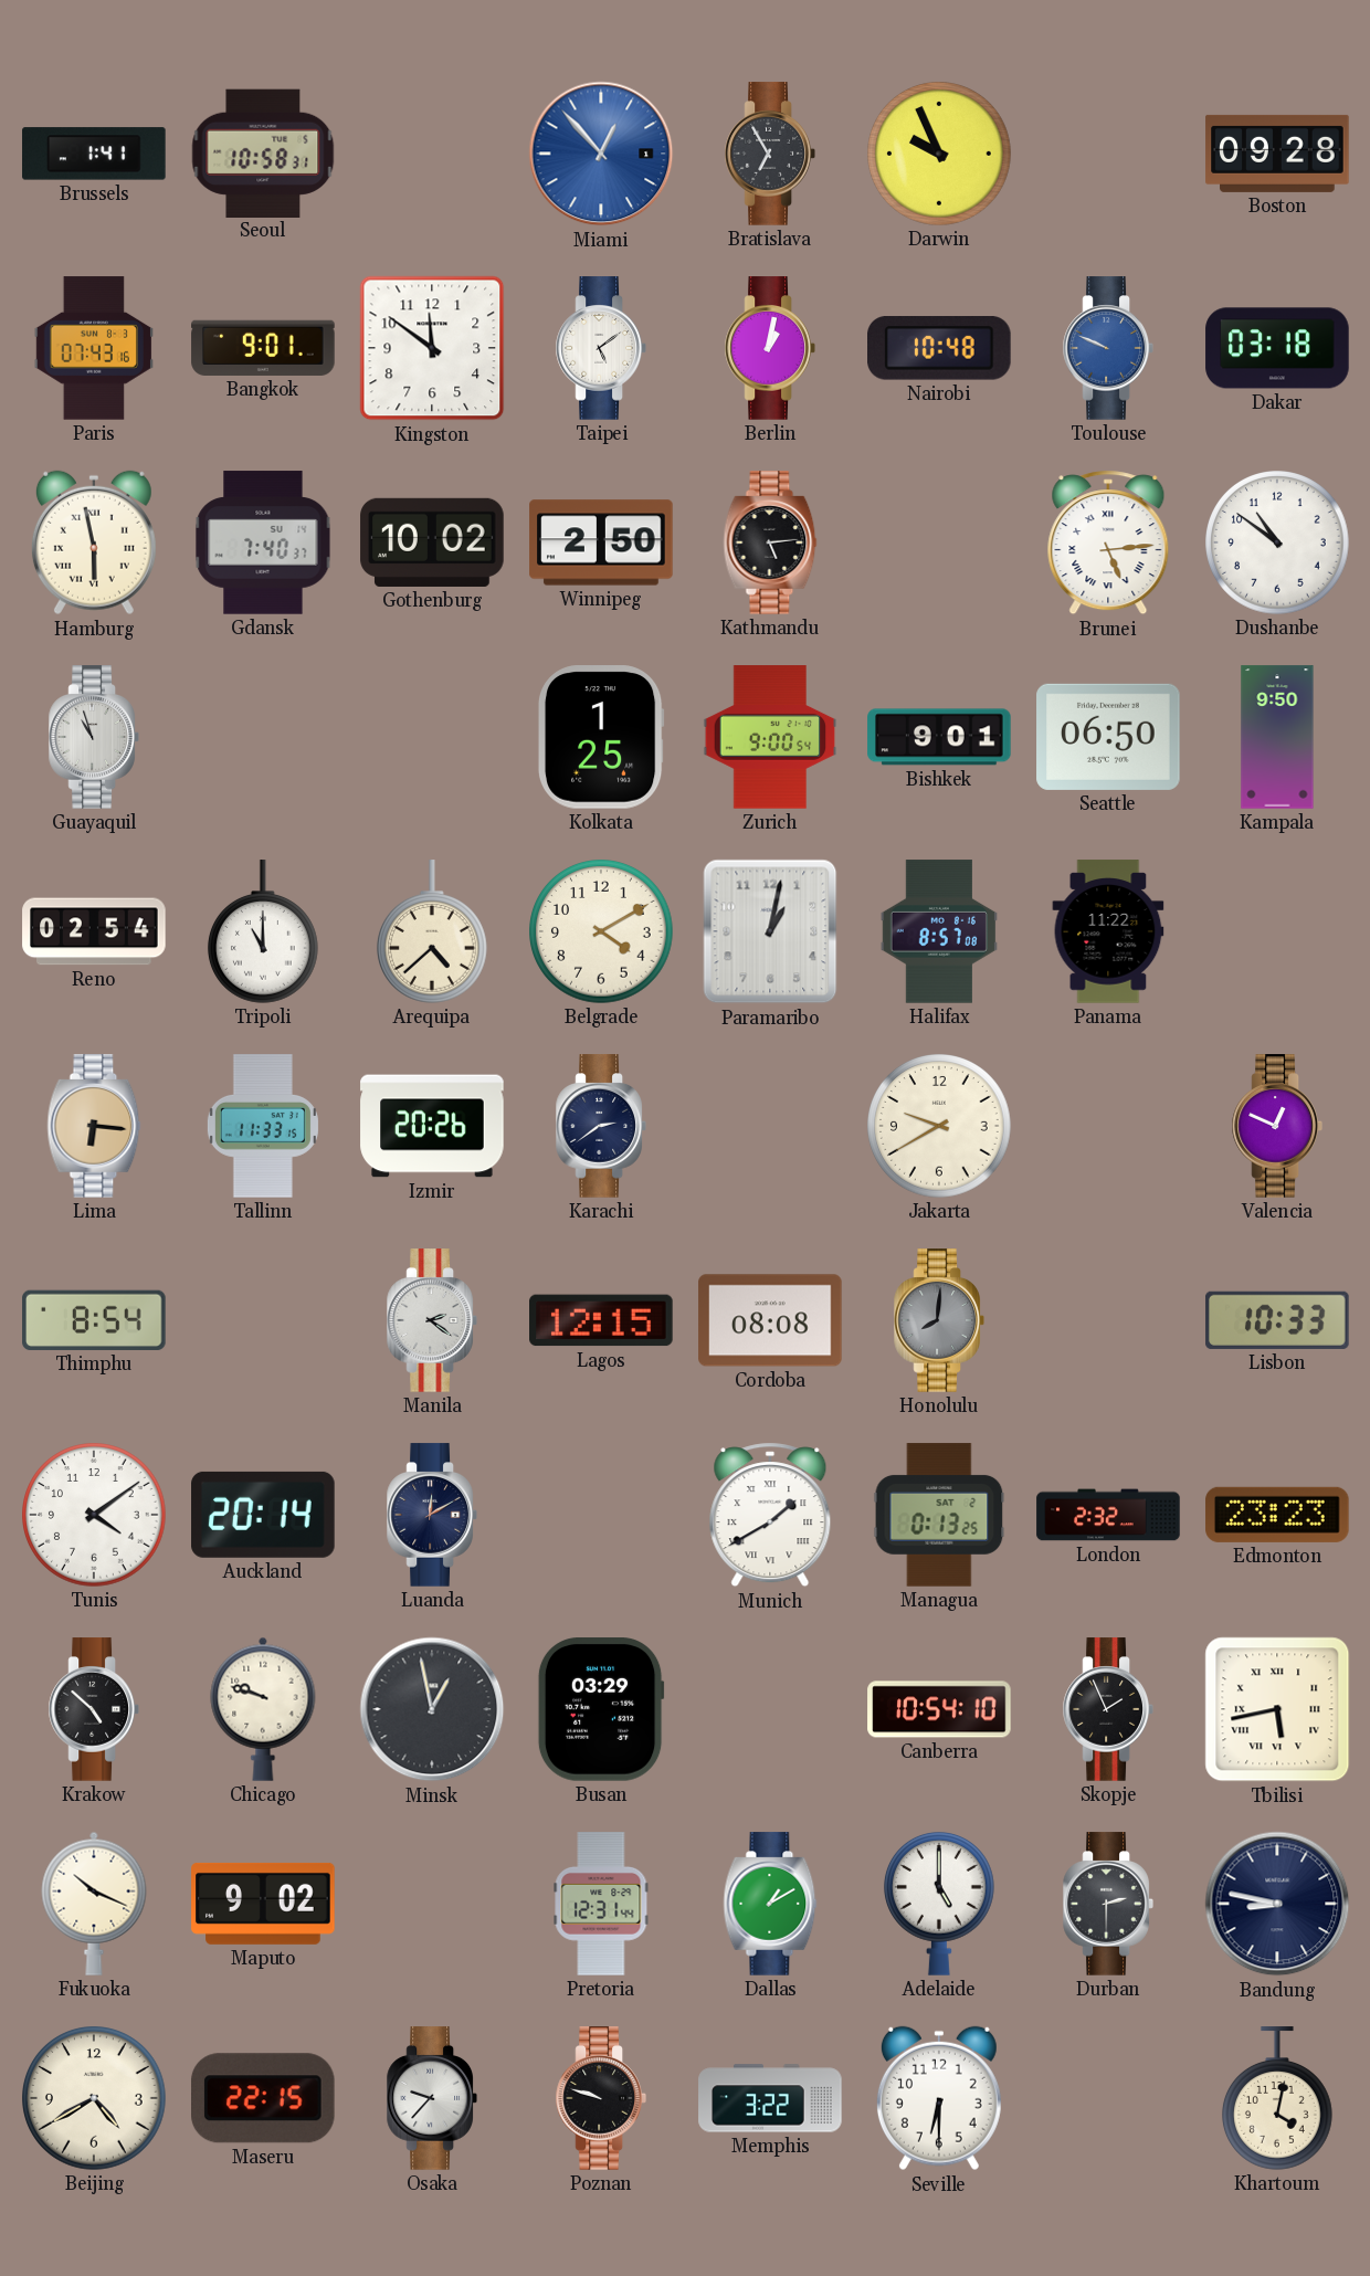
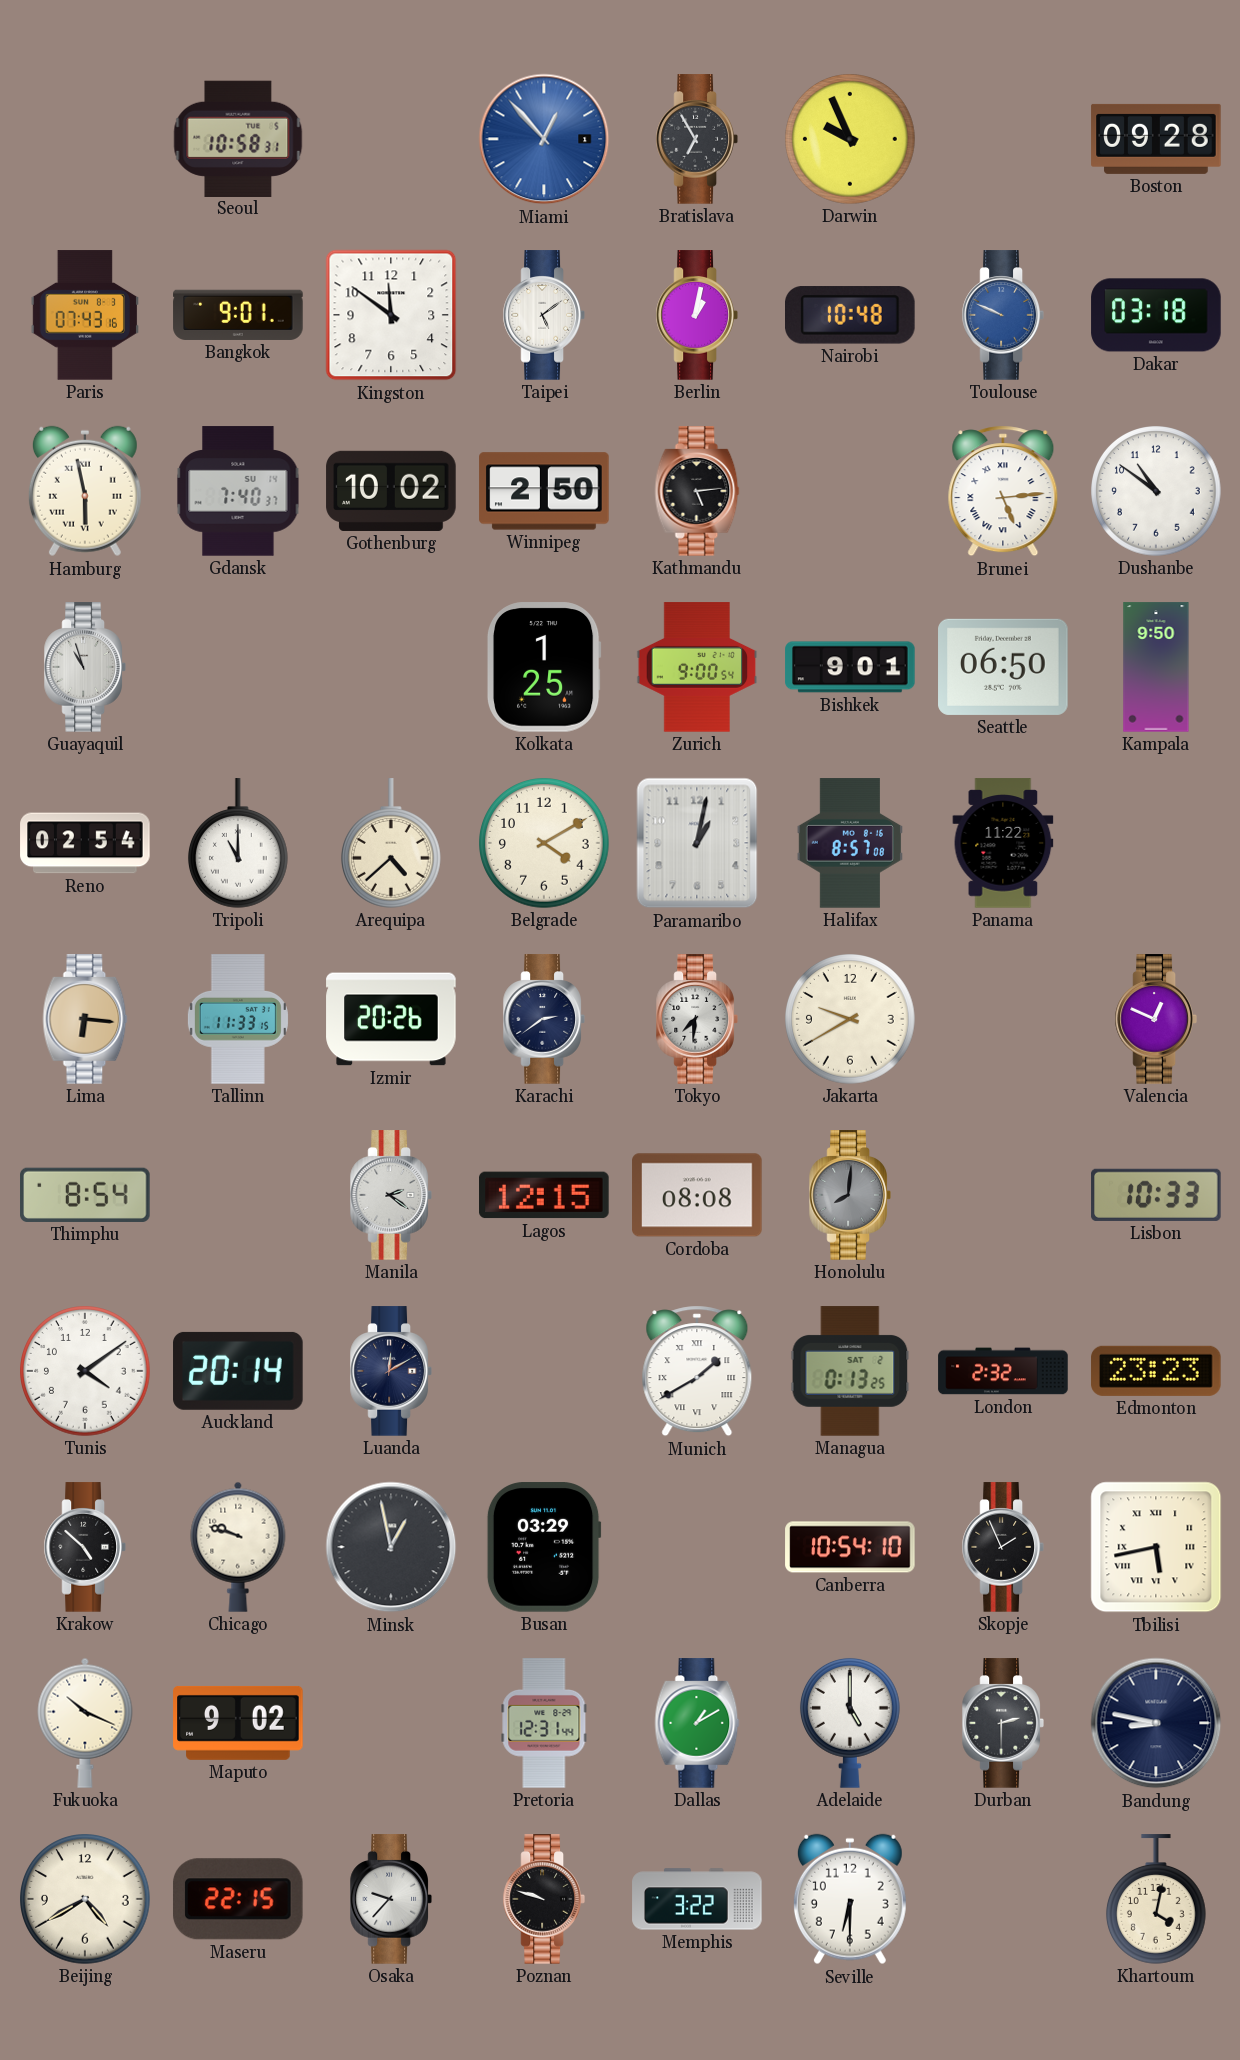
Brussels: 1:41 -> none (94, 154)
Tokyo: none -> 7:31 (697, 1019)
